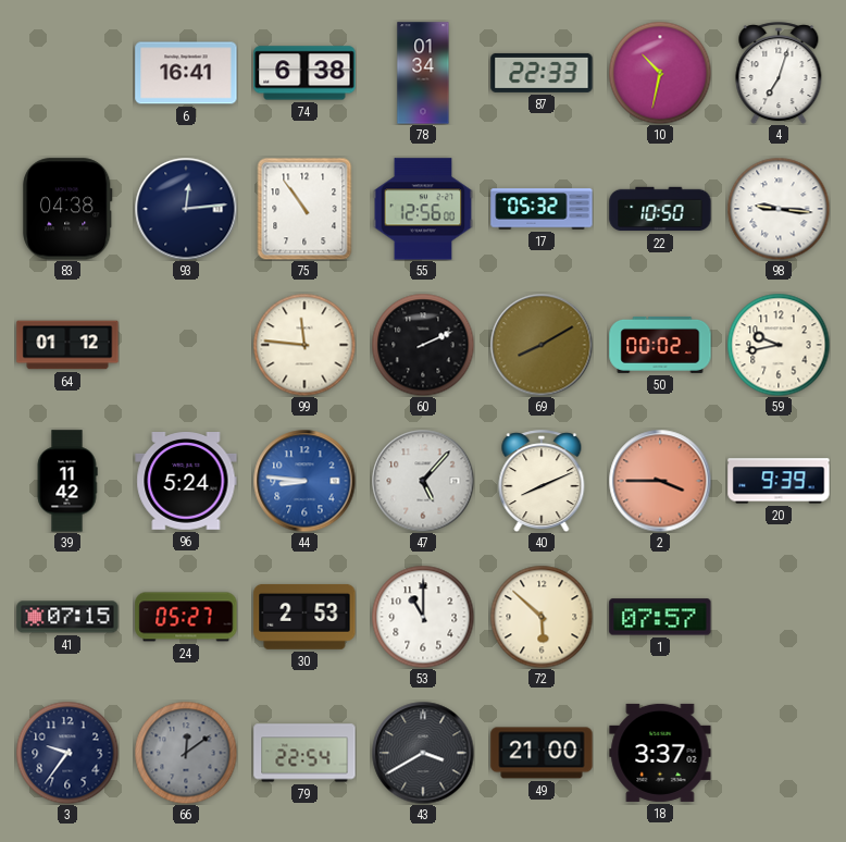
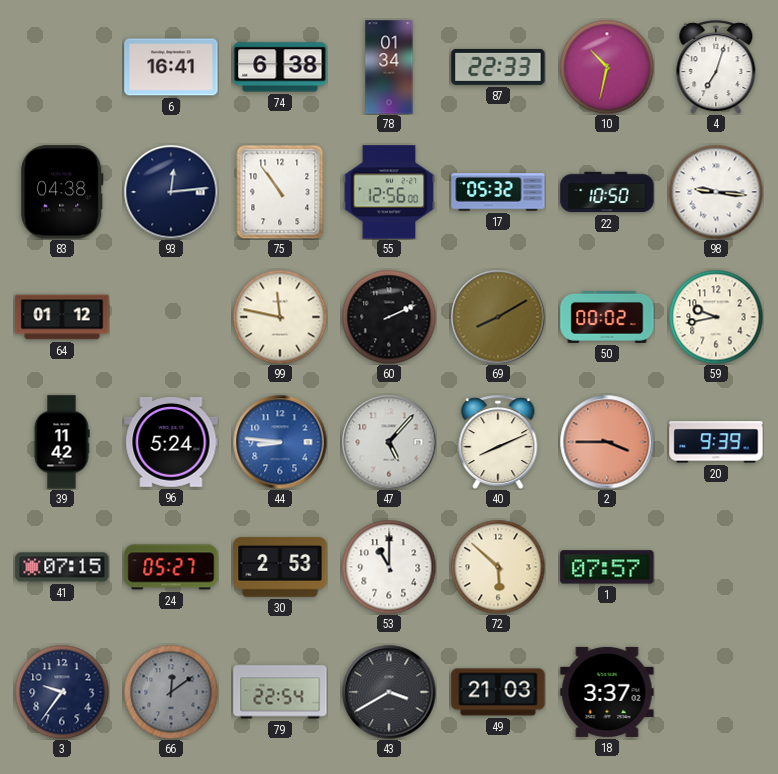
99: 11:46 -> 11:47 (280, 317)
49: 21:00 -> 21:03 (498, 692)
